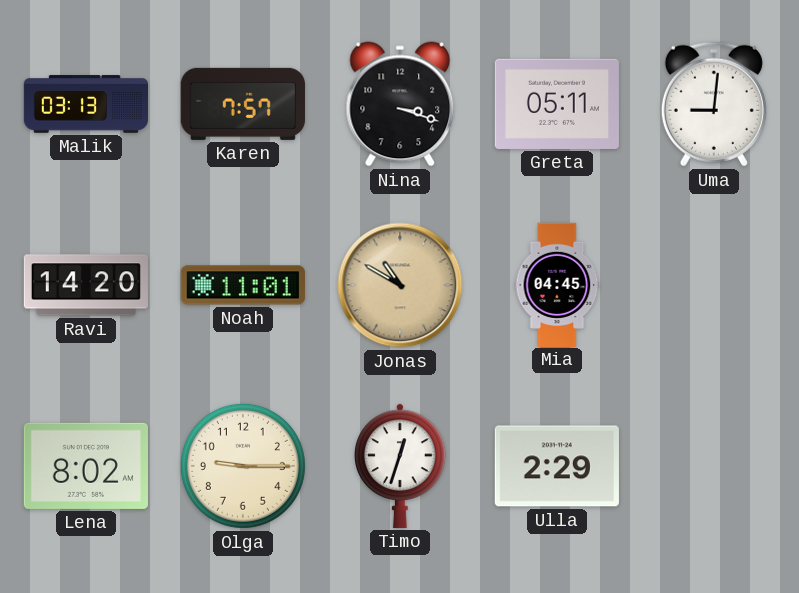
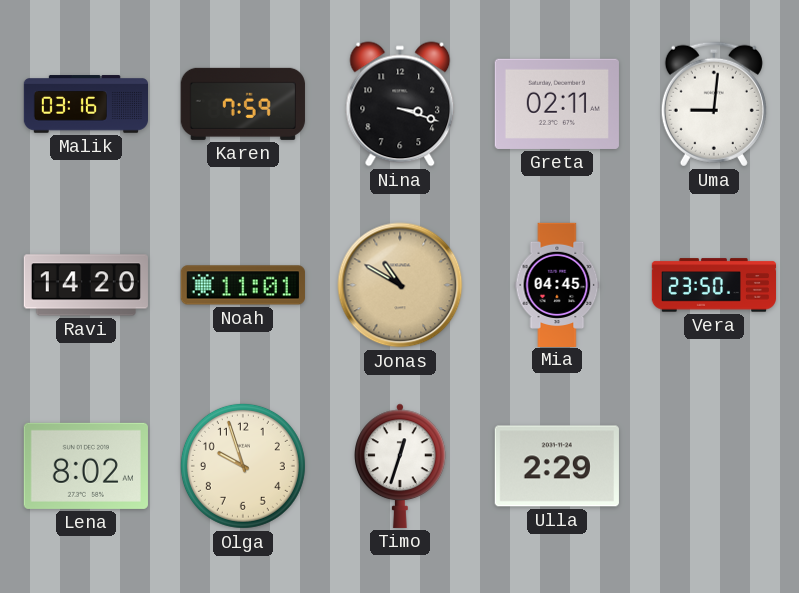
Malik: 03:13 -> 03:16 (85, 104)
Karen: 7:57 -> 7:59 (243, 104)
Greta: 05:11 -> 02:11 (557, 104)
Vera: none -> 23:50 (714, 285)
Olga: 9:15 -> 9:57 (243, 466)
